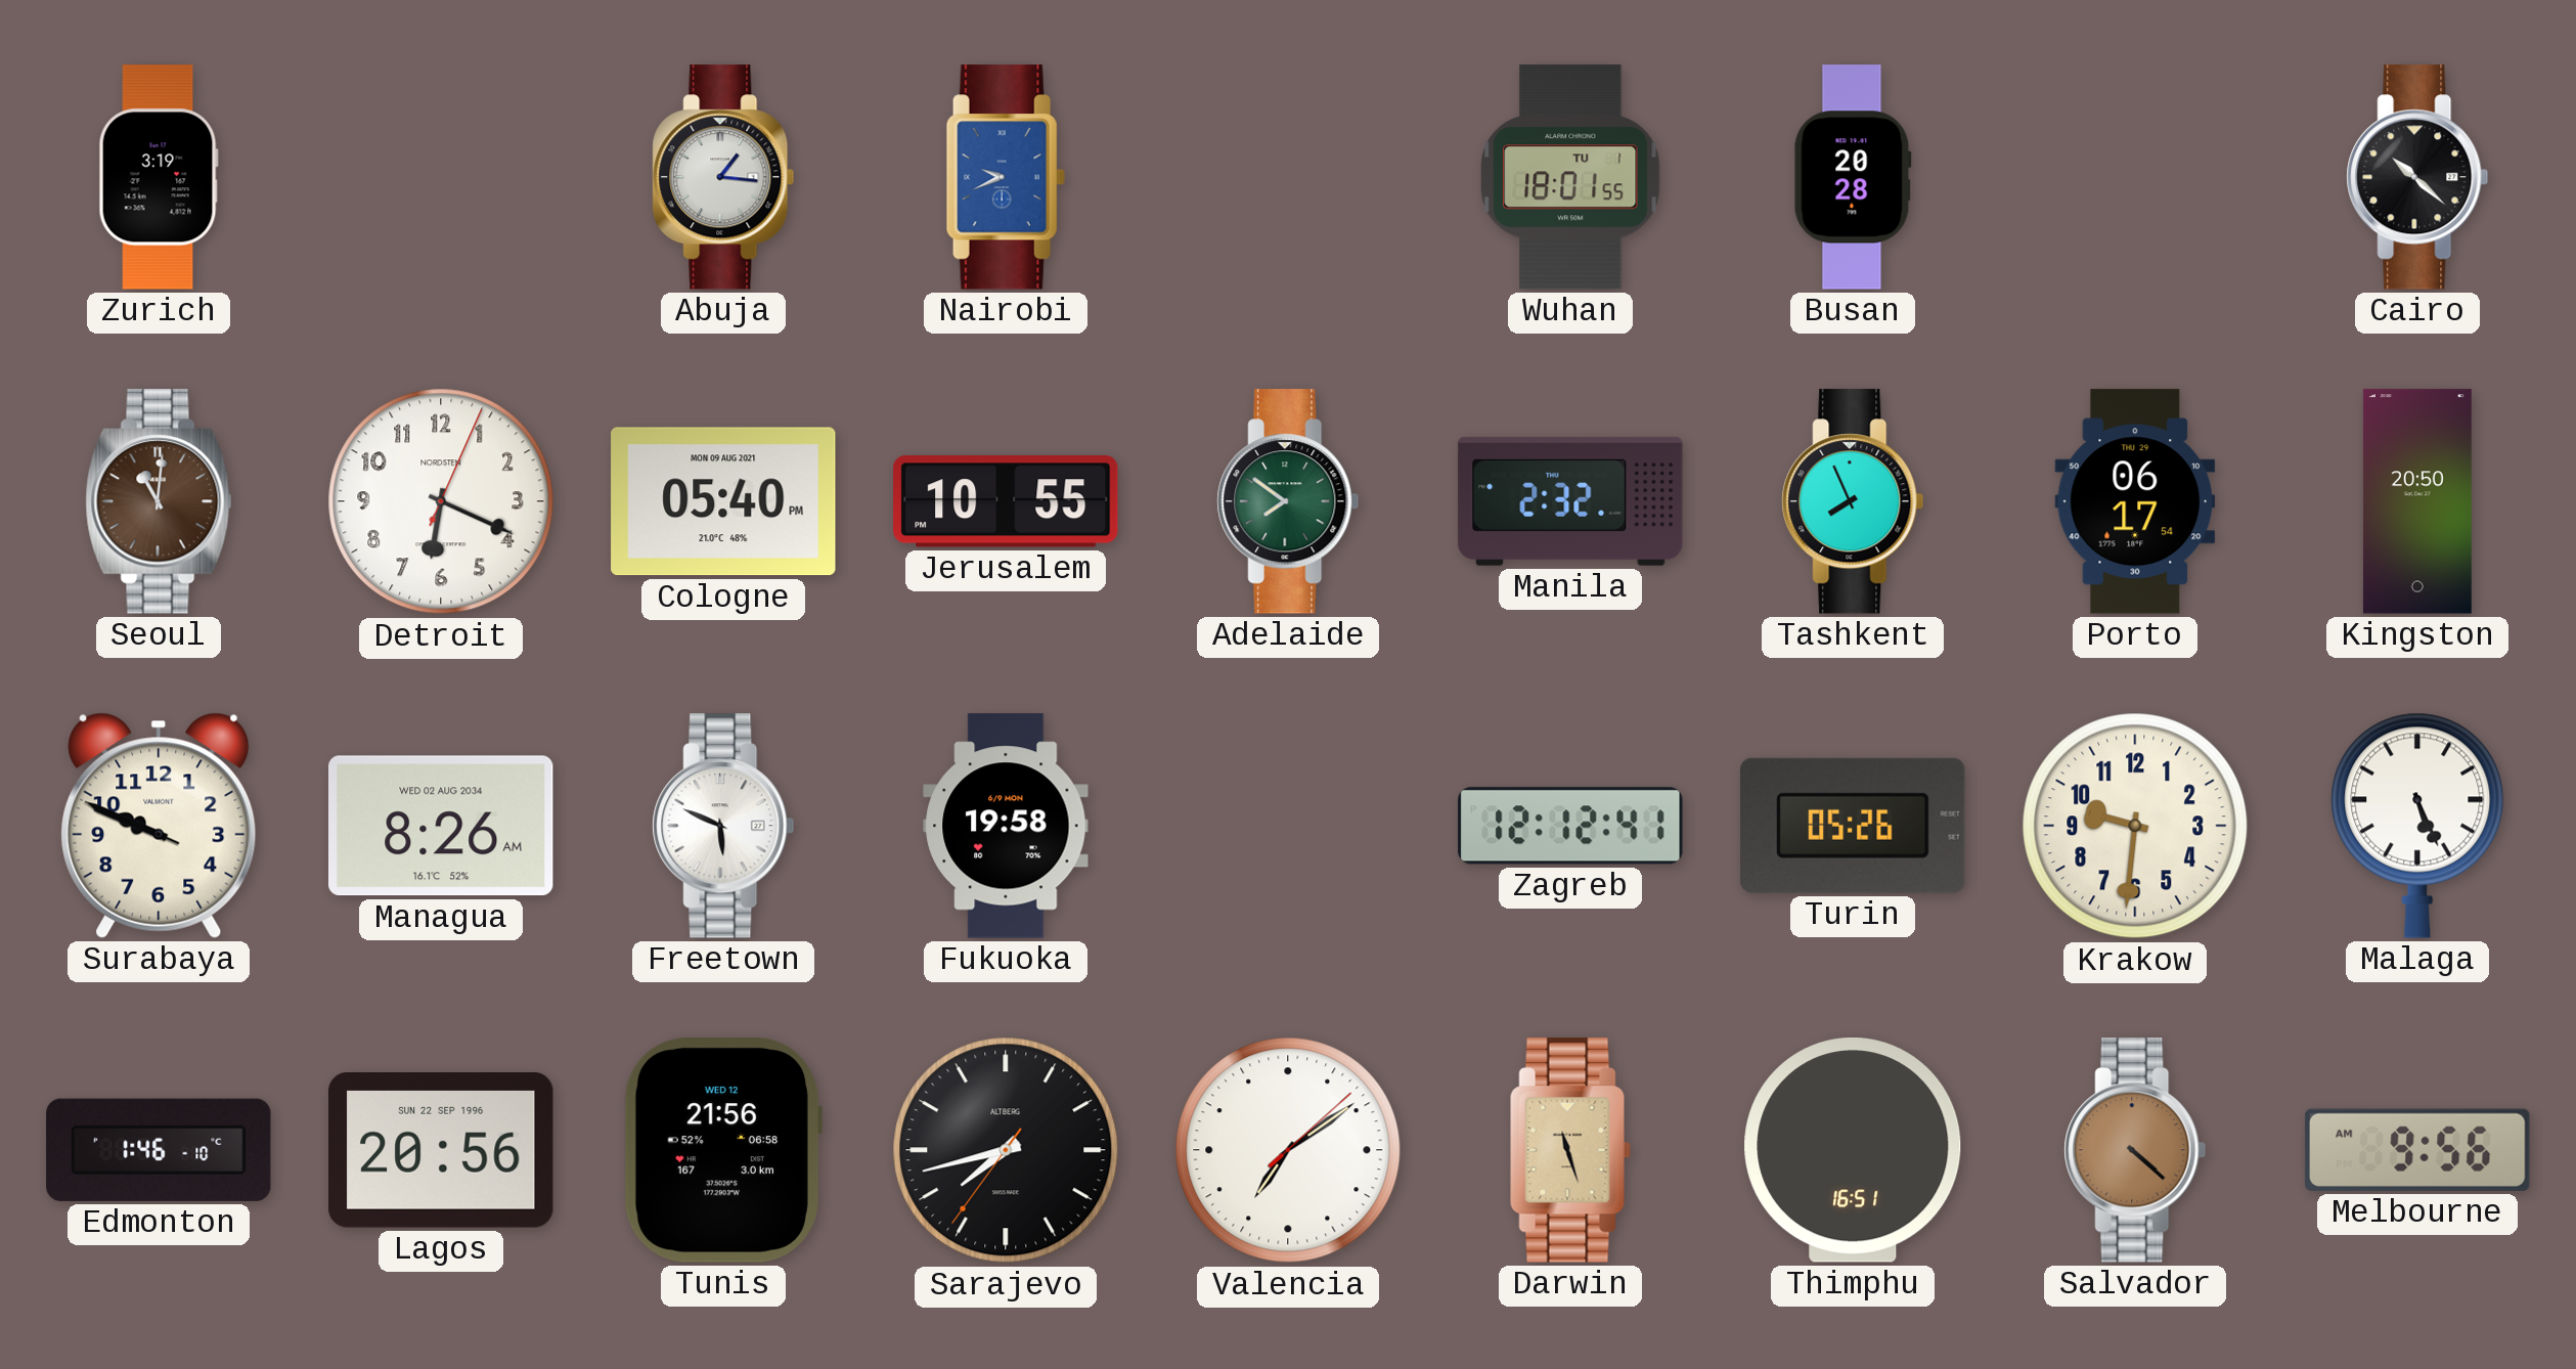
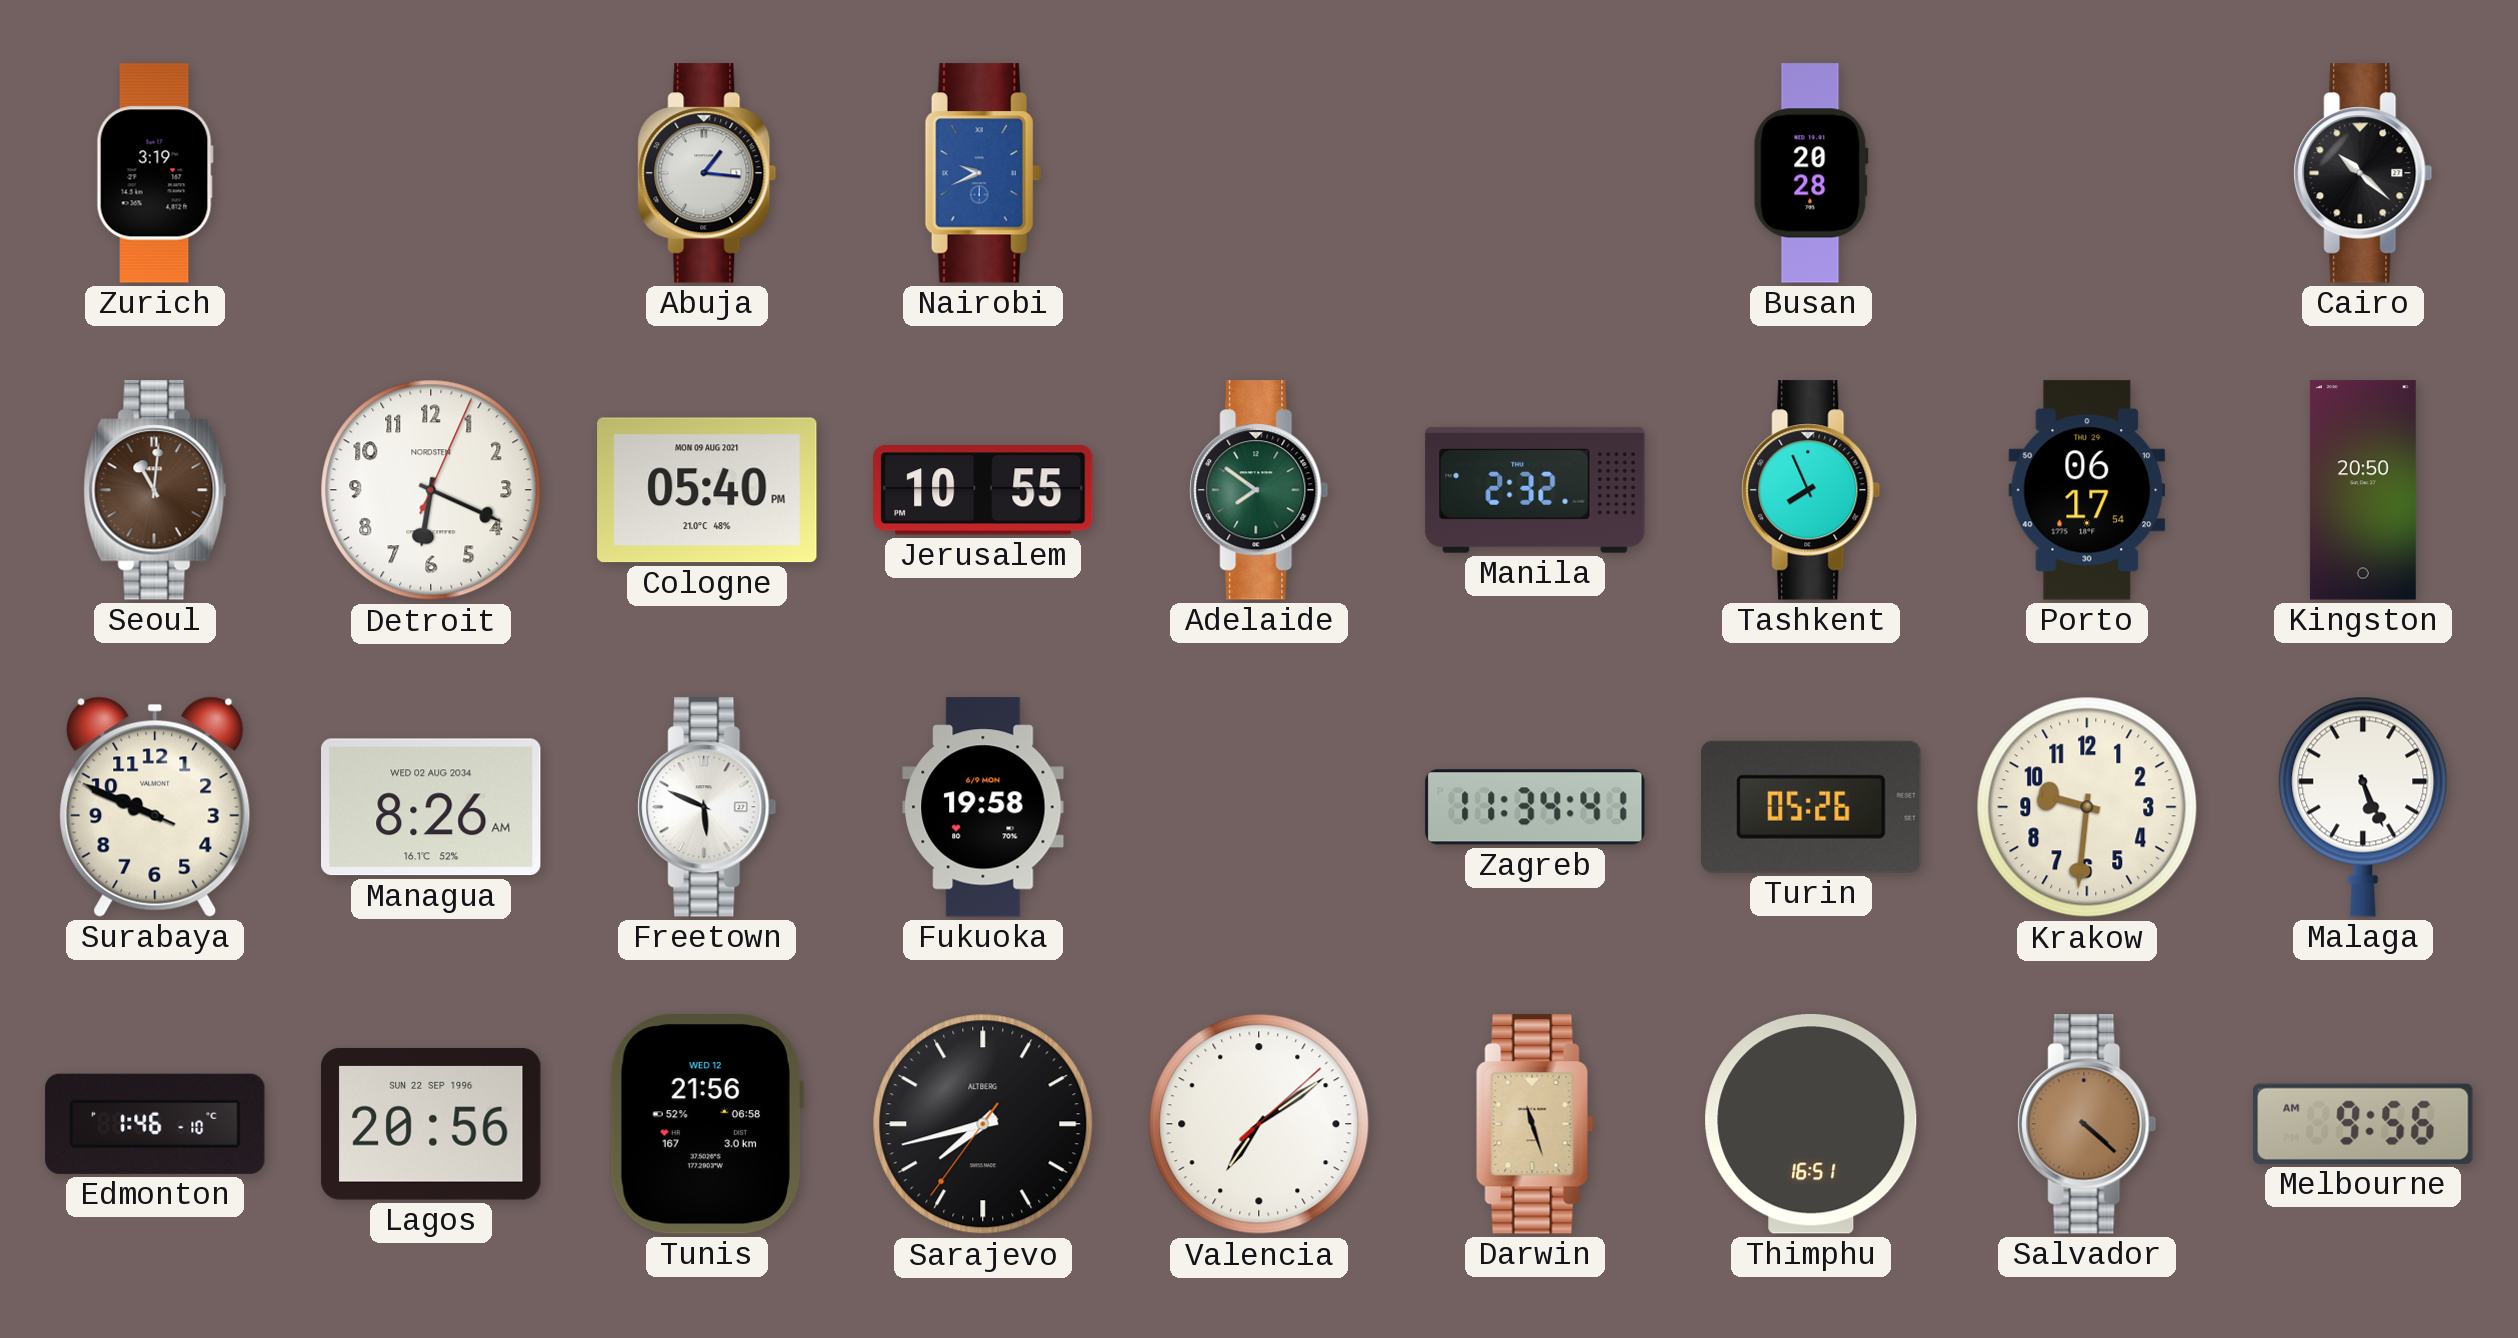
Wuhan: 18:01 -> none (1570, 177)
Zagreb: 12:12 -> 11:34 (1535, 807)
